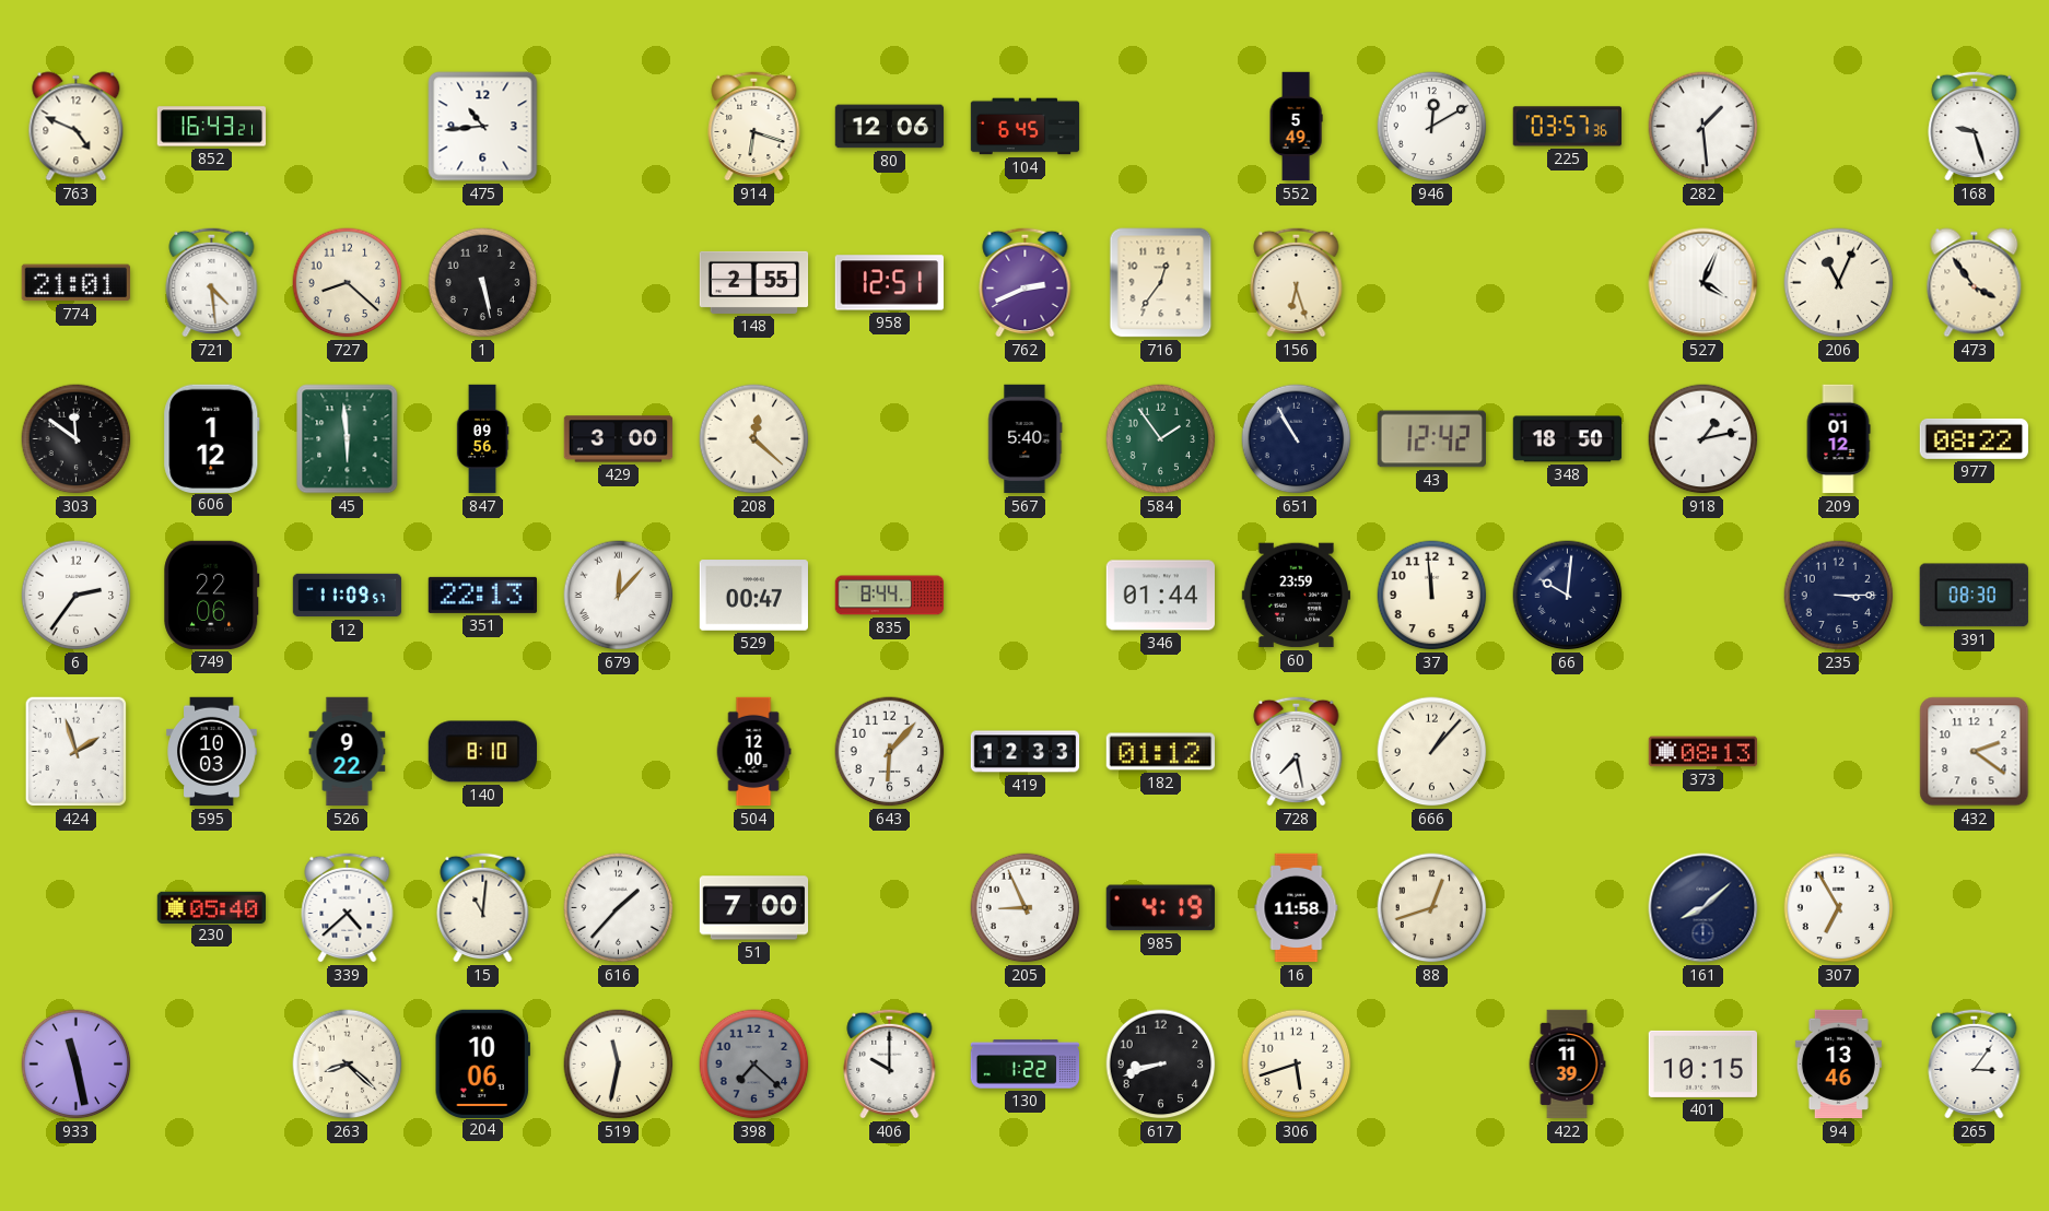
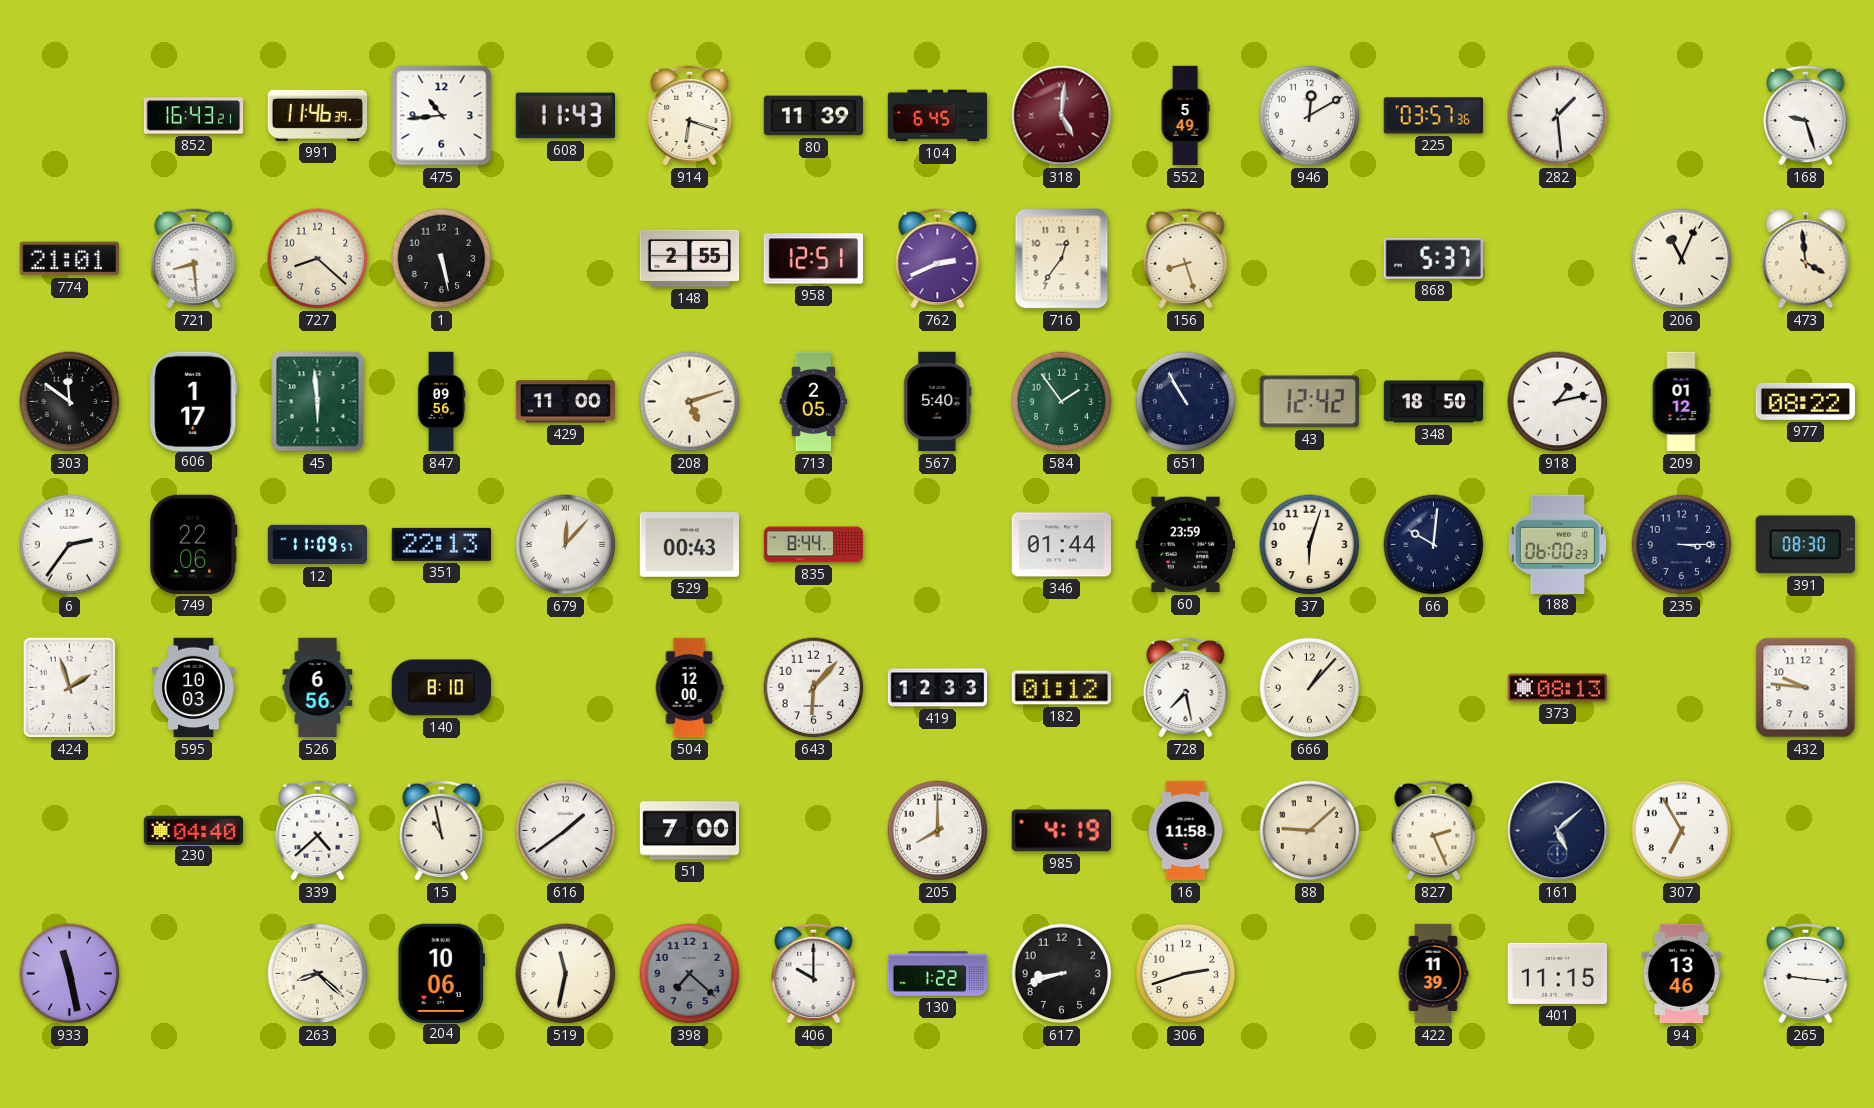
763: 4:49 -> none (77, 127)
991: none -> 11:46 (318, 115)
608: none -> 11:43 (565, 116)
80: 12:06 -> 11:39 (814, 116)
318: none -> 5:01 (1062, 116)
721: 4:29 -> 8:29 (194, 258)
156: 6:27 -> 8:27 (1186, 258)
868: none -> 5:37 (1433, 258)
527: 4:04 -> none (1703, 283)
473: 3:54 -> 3:59 (1806, 259)
606: 1:12 -> 1:17 (194, 401)
429: 3:00 -> 11:00 (566, 402)
208: 12:22 -> 5:12 (690, 402)
713: none -> 2:05 (814, 402)
529: 00:47 -> 00:43 (689, 545)
37: 11:59 -> 6:03 (1310, 545)
188: none -> 06:00 (1557, 544)
526: 9:22 -> 6:56 (318, 688)
432: 2:21 -> 9:46 (1806, 688)
230: 05:40 -> 04:40 (194, 830)
15: 11:01 -> 10:58 (442, 830)
616: 1:37 -> 1:39 (566, 831)
205: 8:56 -> 8:00 (938, 831)
88: 12:42 -> 9:08 (1310, 831)
827: none -> 2:26 (1434, 830)
161: 8:08 -> 5:08 (1558, 831)
306: 5:42 -> 2:42 (1186, 974)
401: 10:15 -> 11:15 (1557, 973)
265: 3:06 -> 9:16 (1806, 973)
